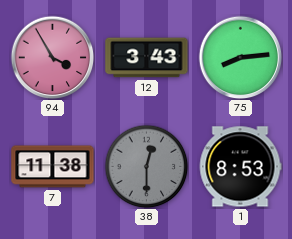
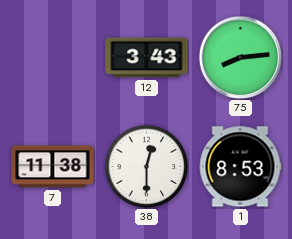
94: 3:55 -> none (52, 57)
38 dial: grey -> white (146, 166)
